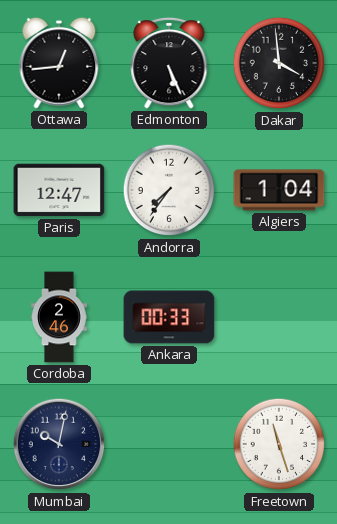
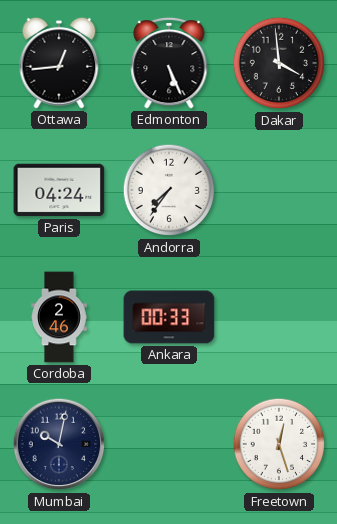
Paris: 12:47 -> 04:24 (59, 190)
Algiers: 1:04 -> none (279, 190)
Freetown: 11:27 -> 12:27 (279, 444)
